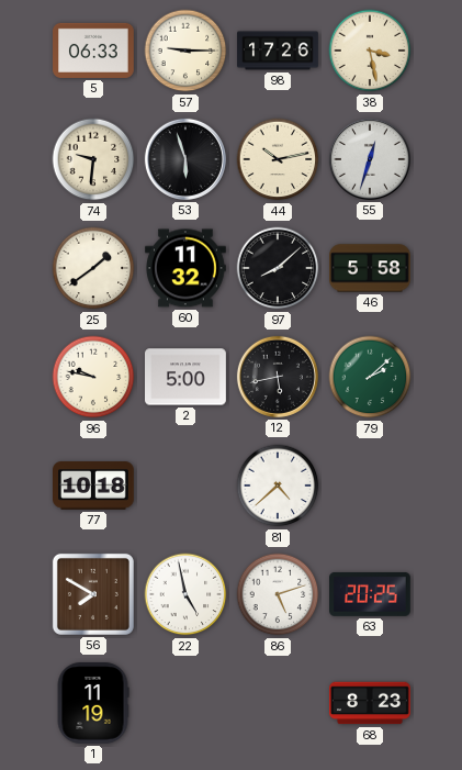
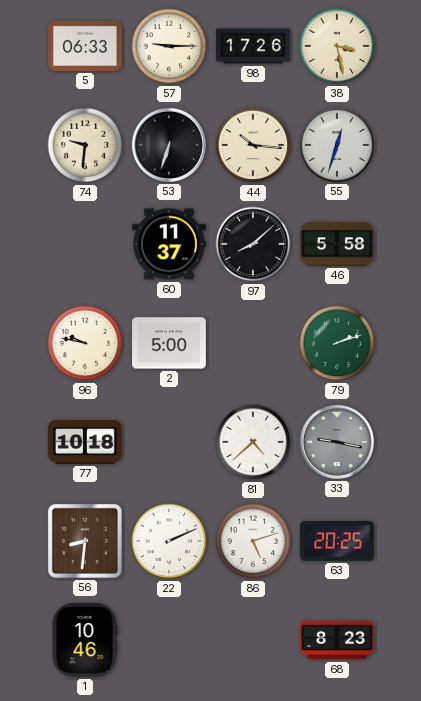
53: 5:57 -> 6:33 (169, 145)
44: 10:13 -> 10:16 (253, 145)
25: 1:39 -> none (93, 268)
60: 11:32 -> 11:37 (170, 244)
12: 5:43 -> none (278, 377)
79: 2:08 -> 2:12 (337, 343)
33: none -> 9:17 (337, 442)
56: 7:50 -> 8:31 (85, 541)
22: 4:58 -> 2:11 (169, 541)
1: 11:19 -> 10:46 (85, 641)
